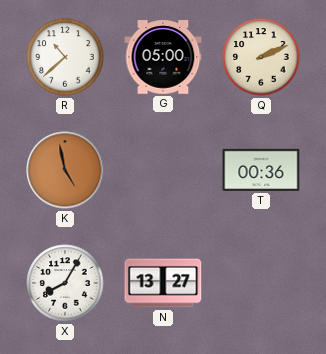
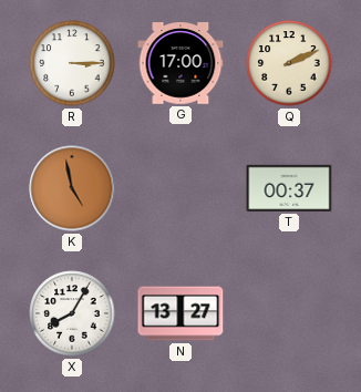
R: 10:38 -> 3:15 (72, 63)
G: 05:00 -> 17:00 (180, 63)
T: 00:36 -> 00:37 (289, 188)
